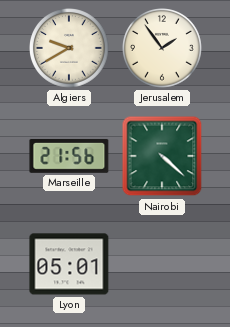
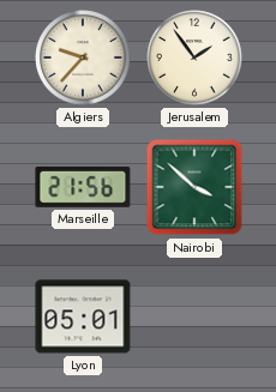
Algiers: 9:40 -> 9:37 (84, 59)
Nairobi: 4:22 -> 3:52 (194, 187)
